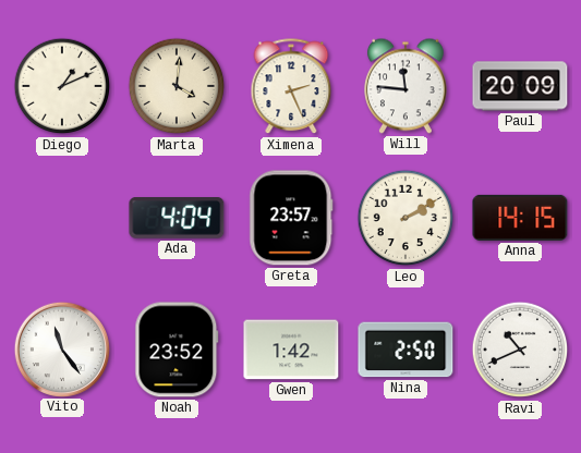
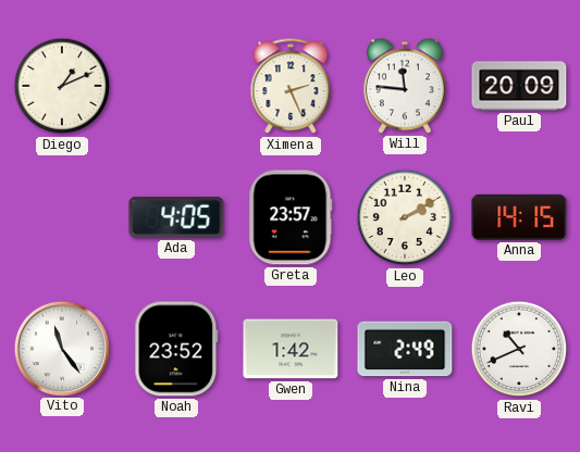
Marta: 4:01 -> none (177, 86)
Ada: 4:04 -> 4:05 (176, 218)
Nina: 2:50 -> 2:49 (405, 349)
